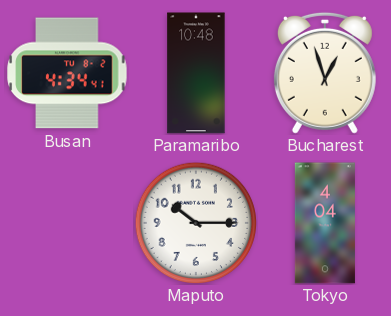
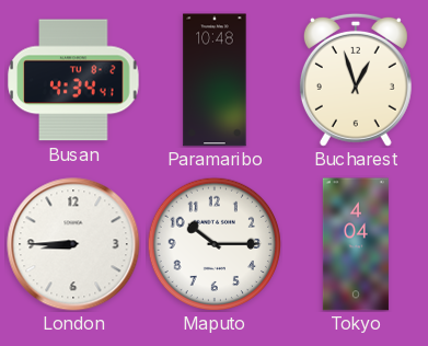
London: none -> 8:45 (73, 244)
